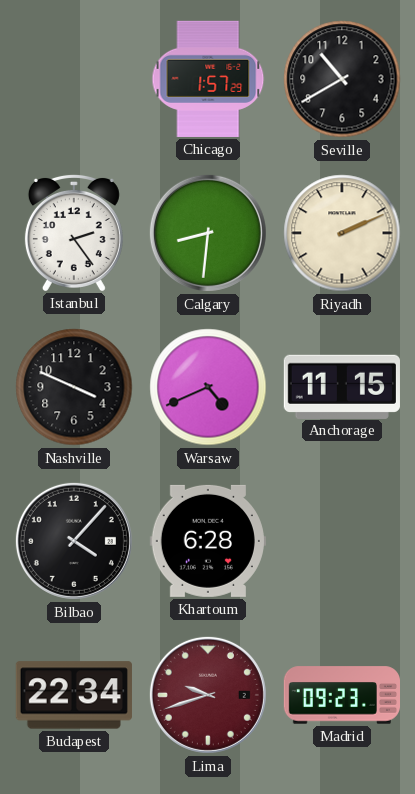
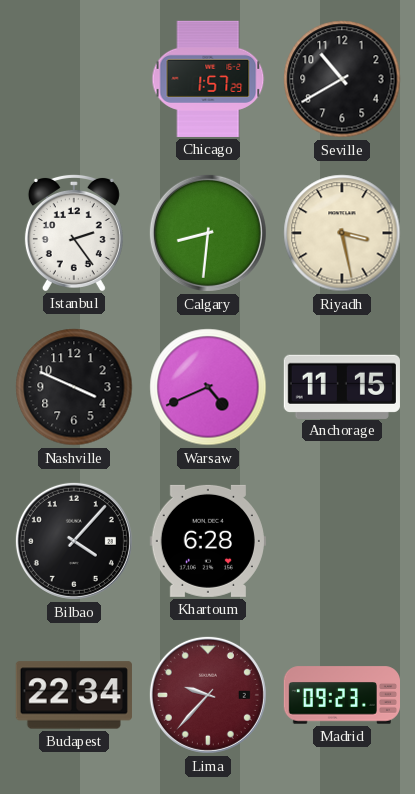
Riyadh: 2:11 -> 3:28 (342, 233)
Lima: 9:42 -> 9:37 (208, 695)
